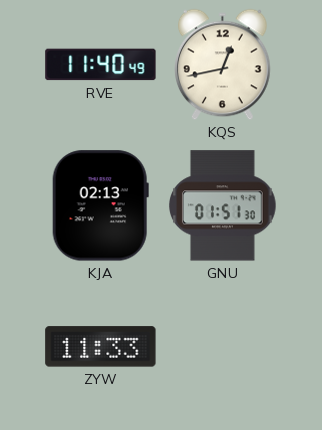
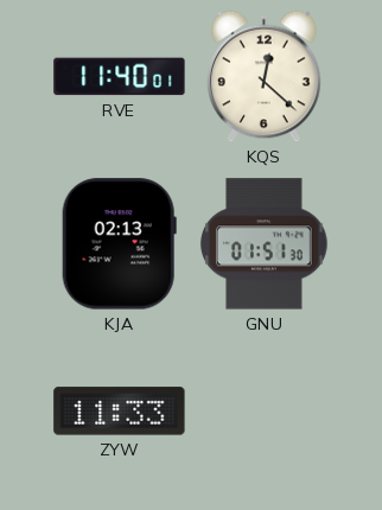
RVE: 11:40:49 -> 11:40:01 (120, 77)
KQS: 12:43 -> 12:22 (265, 77)
